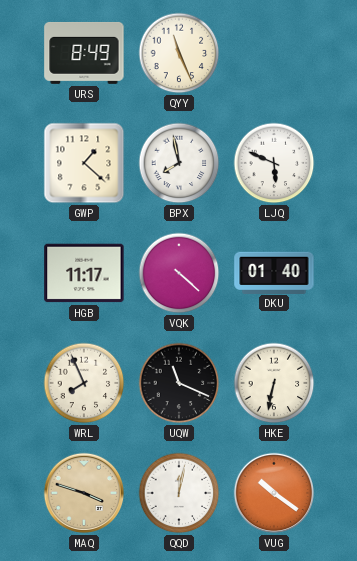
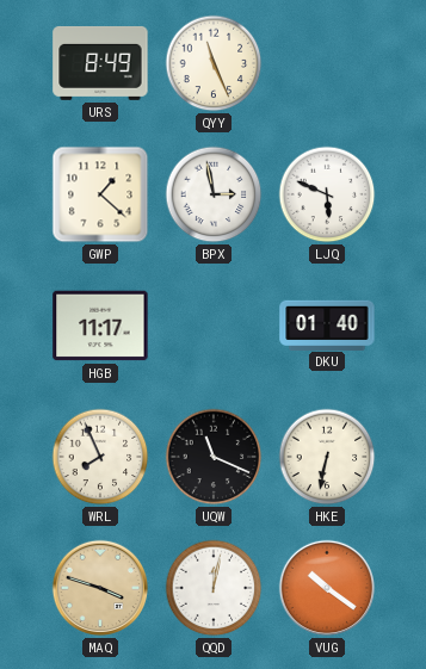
BPX: 7:58 -> 2:58 (214, 194)
VQK: 4:22 -> none (179, 273)
